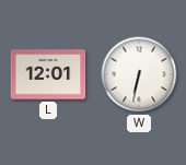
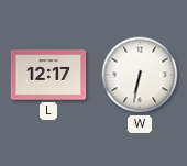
L: 12:01 -> 12:17 (48, 75)
